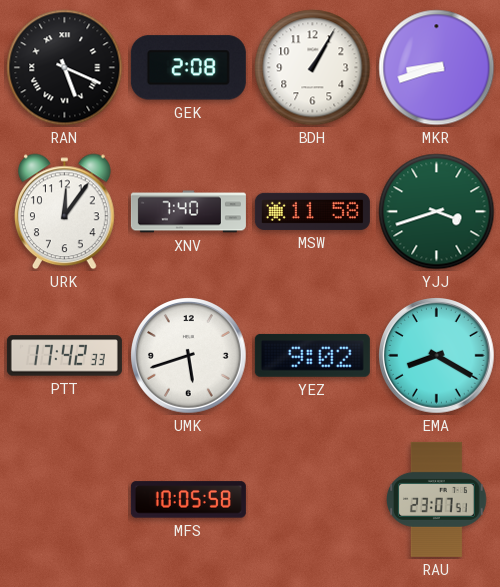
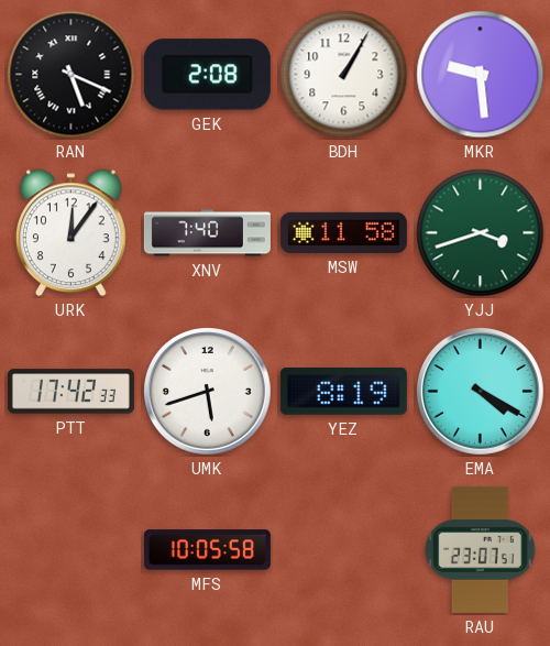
MKR: 8:42 -> 9:29 (481, 75)
YEZ: 9:02 -> 8:19 (343, 391)
EMA: 8:20 -> 4:20 (481, 392)
